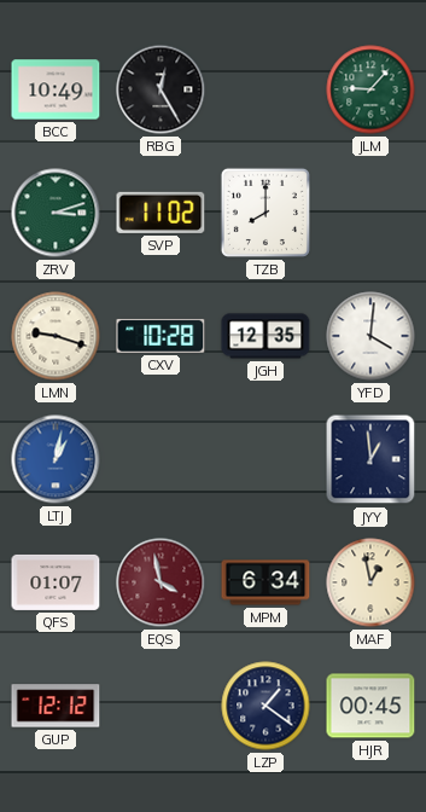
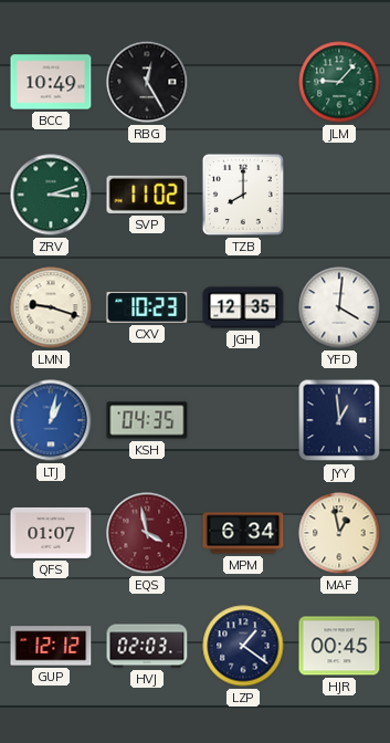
CXV: 10:28 -> 10:23 (147, 307)
KSH: none -> 04:35 (147, 420)
HVJ: none -> 02:03 (147, 646)
